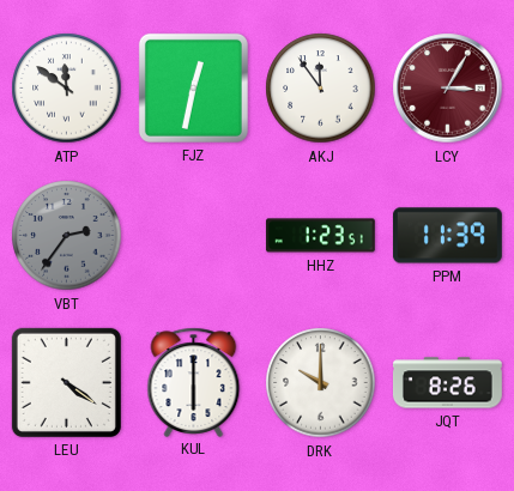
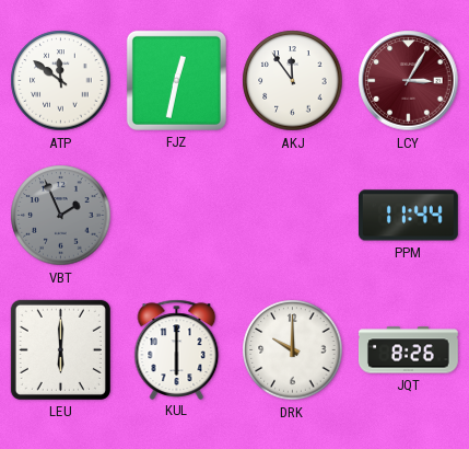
VBT: 2:36 -> 1:56 (61, 216)
HHZ: 1:23 -> none (320, 236)
PPM: 11:39 -> 11:44 (408, 216)
LEU: 4:21 -> 6:00 (60, 349)
